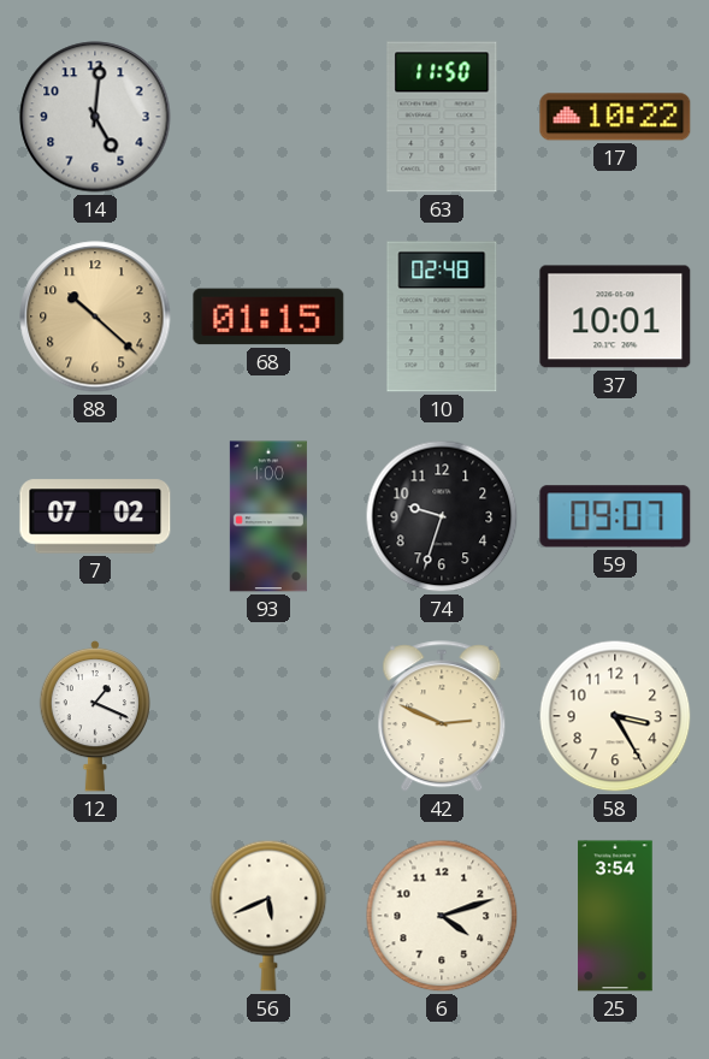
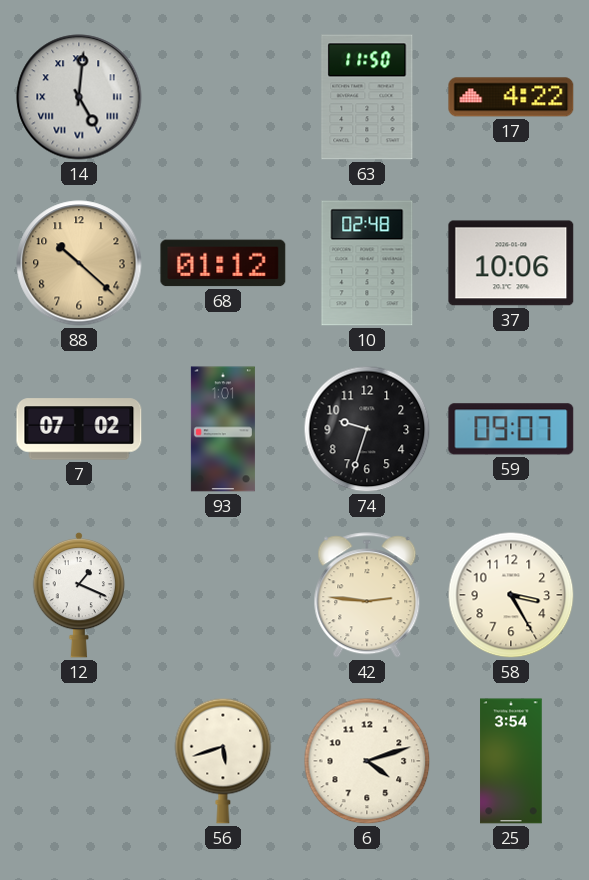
14 numerals: Arabic -> Roman (79, 97)
17: 10:22 -> 4:22 (511, 97)
68: 01:15 -> 01:12 (223, 263)
37: 10:01 -> 10:06 (511, 263)
93: 1:00 -> 1:01 (223, 429)
42: 2:49 -> 2:46 (367, 596)
56: 5:41 -> 5:42 (223, 761)
